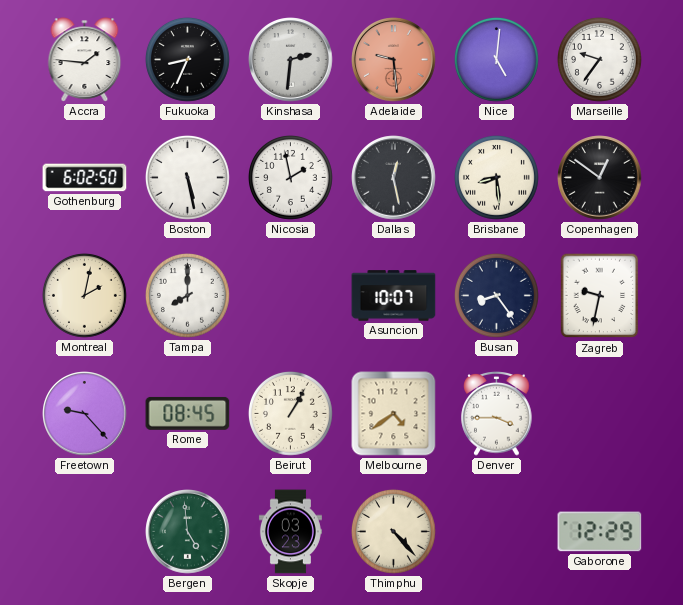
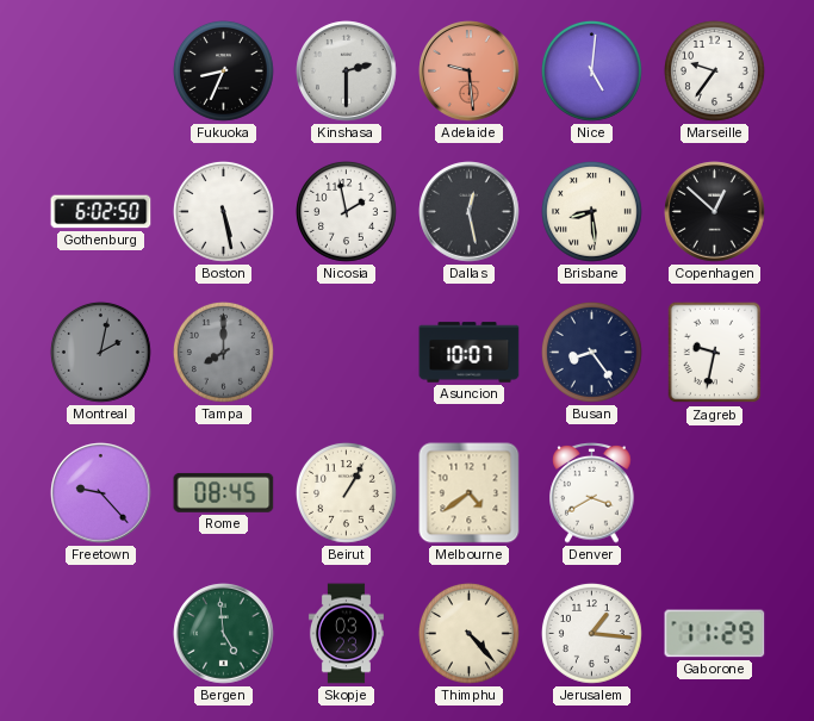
Accra: 1:46 -> none (85, 60)
Kinshasa: 2:31 -> 2:30 (347, 72)
Copenhagen: 12:51 -> 12:52 (715, 212)
Montreal dial: cream -> grey (100, 352)
Tampa dial: white -> grey (223, 352)
Denver: 3:45 -> 3:40 (592, 493)
Jerusalem: none -> 1:16 (591, 633)
Gaborone: 12:29 -> 11:29 (715, 634)
